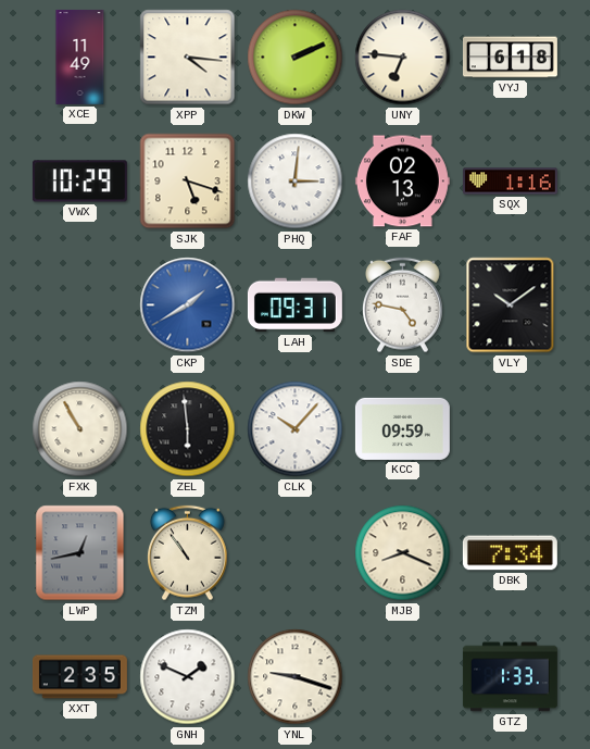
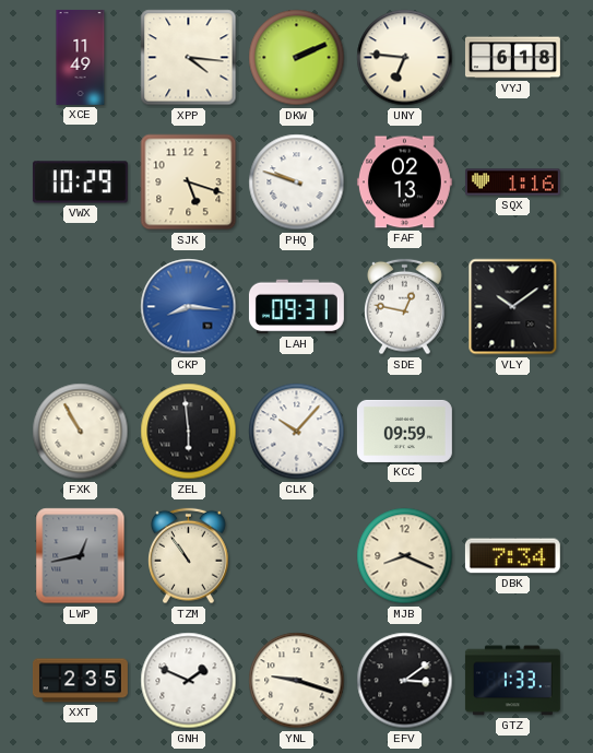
PHQ: 3:01 -> 9:48 (297, 183)
CKP: 1:40 -> 8:16 (189, 307)
SDE: 4:47 -> 12:47 (405, 307)
EFV: none -> 3:09 (405, 681)
